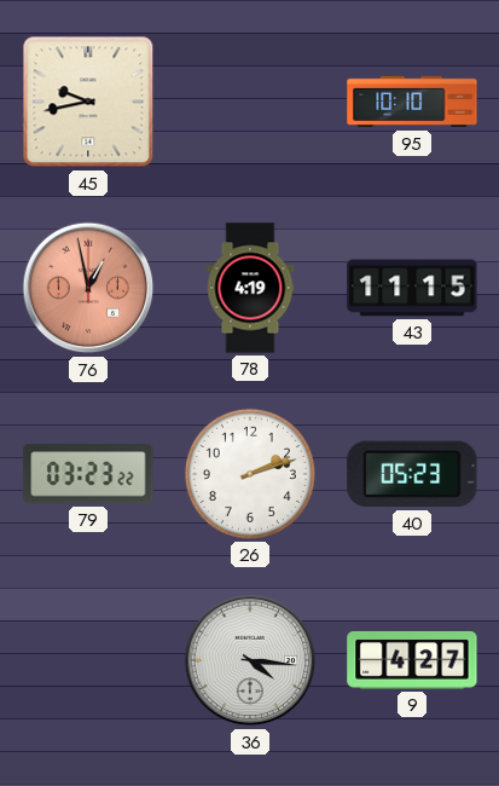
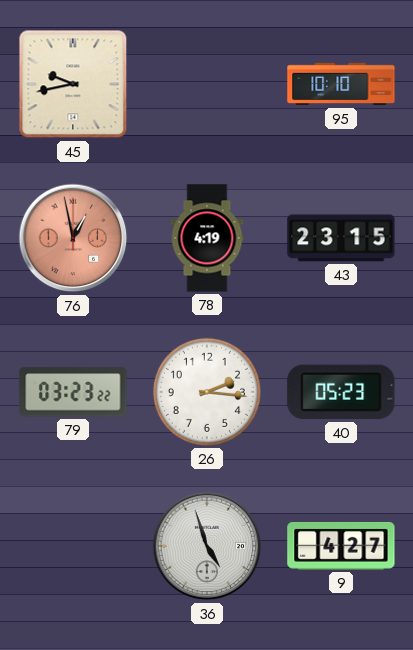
43: 11:15 -> 23:15 (341, 238)
26: 2:12 -> 2:16 (207, 392)
36: 4:16 -> 4:57 (207, 546)
